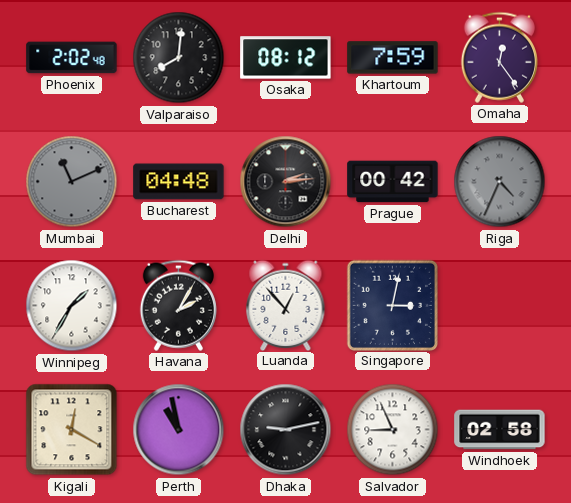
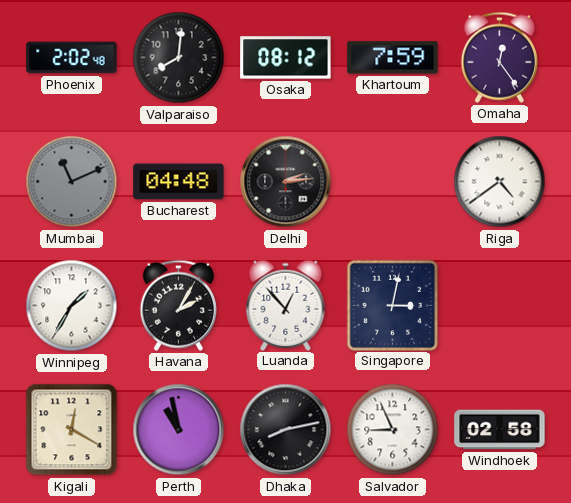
Prague: 00:42 -> none (393, 182)
Riga: 4:34 -> 4:39 (500, 182)
Riga dial: grey -> white (500, 182)
Dhaka: 9:13 -> 8:13 (286, 430)
